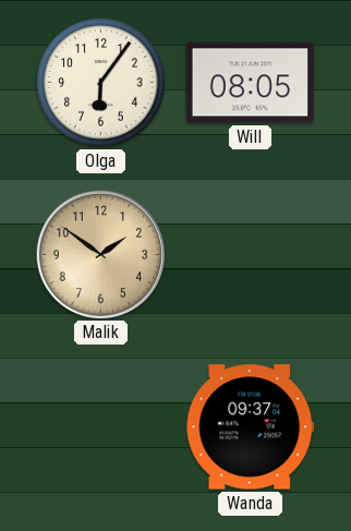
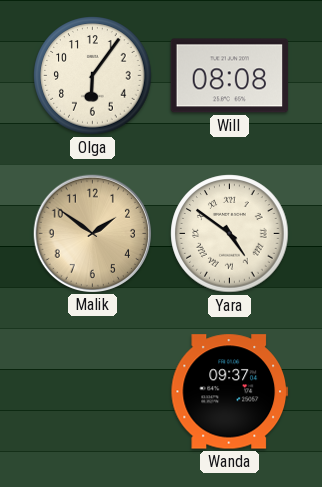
Will: 08:05 -> 08:08 (230, 76)
Yara: none -> 4:51 (230, 234)
